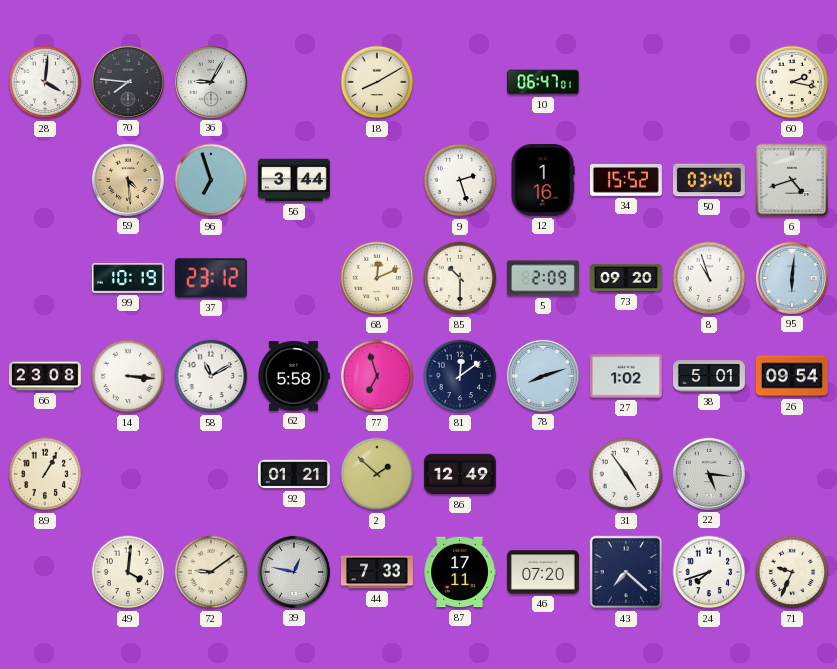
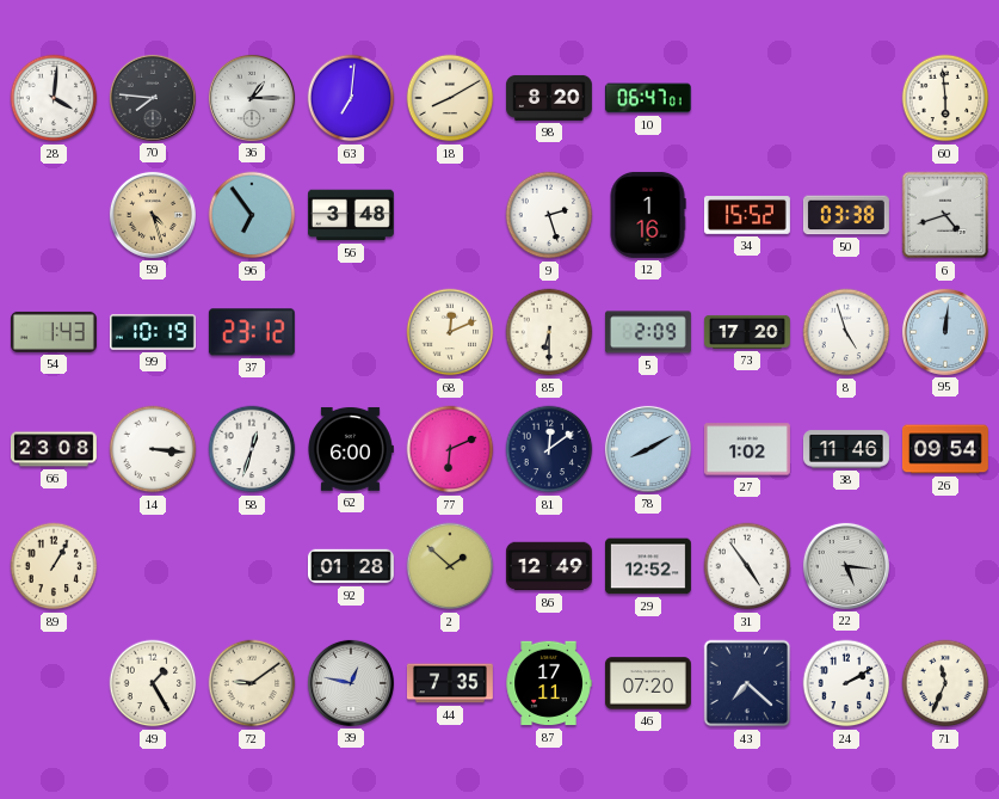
36: 9:05 -> 1:15 (252, 98)
63: none -> 7:01 (351, 98)
98: none -> 8:20 (549, 98)
60: 2:17 -> 5:59 (945, 98)
59: 4:29 -> 4:27 (153, 215)
96: 6:57 -> 6:54 (252, 215)
56: 3:44 -> 3:48 (351, 215)
50: 03:40 -> 03:38 (846, 215)
54: none -> 1:43 (54, 332)
85: 10:30 -> 6:30 (549, 332)
73: 09:20 -> 17:20 (747, 332)
8: 10:57 -> 4:57 (846, 332)
95: 6:01 -> 12:01 (945, 332)
58: 11:10 -> 12:33 (252, 449)
62: 5:58 -> 6:00 (351, 449)
77: 6:57 -> 6:11 (450, 449)
78: 8:12 -> 8:10 (648, 449)
38: 5:01 -> 11:46 (846, 449)
92: 01:21 -> 01:28 (351, 566)
29: none -> 12:52 (648, 566)
49: 4:01 -> 1:25 (153, 683)
44: 7:33 -> 7:35 (450, 683)
24: 7:42 -> 2:10 (846, 683)
71: 9:34 -> 11:34 (945, 683)
